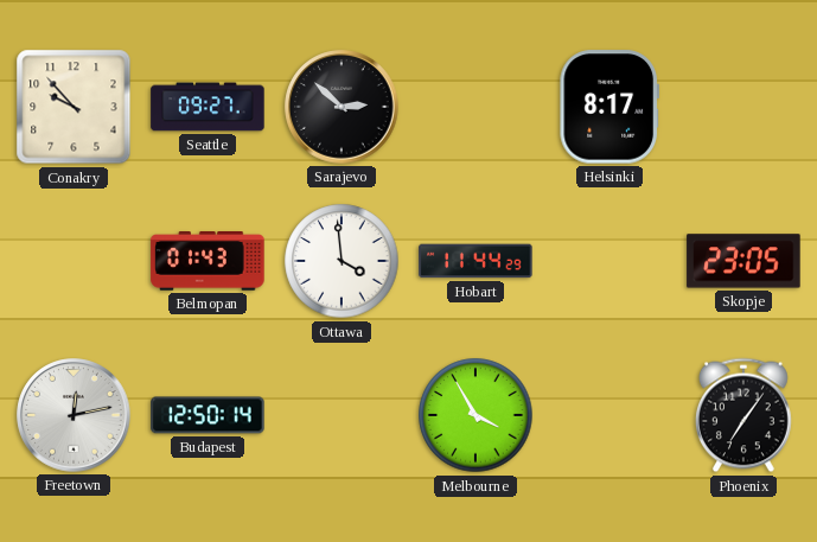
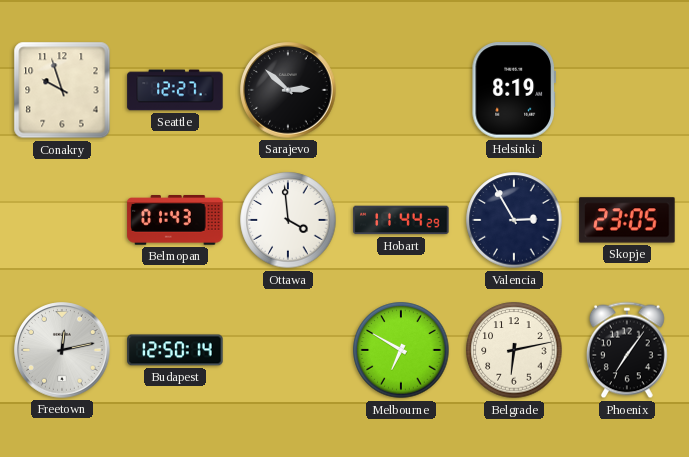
Conakry: 9:53 -> 9:57 (62, 90)
Seattle: 09:27 -> 12:27 (175, 90)
Helsinki: 8:17 -> 8:19 (513, 90)
Valencia: none -> 2:55 (514, 220)
Melbourne: 3:55 -> 6:50 (401, 350)
Belgrade: none -> 6:13 (514, 350)
